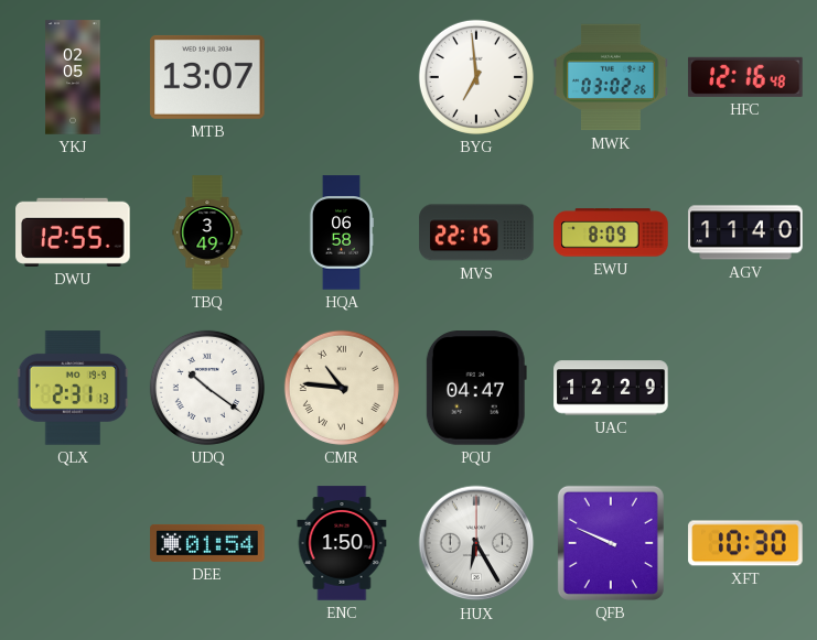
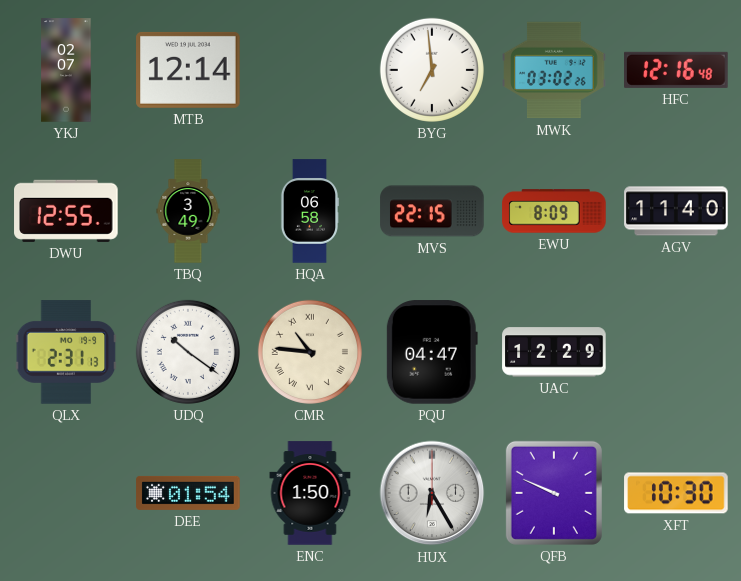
YKJ: 02:05 -> 02:07 (66, 70)
MTB: 13:07 -> 12:14 (188, 70)
